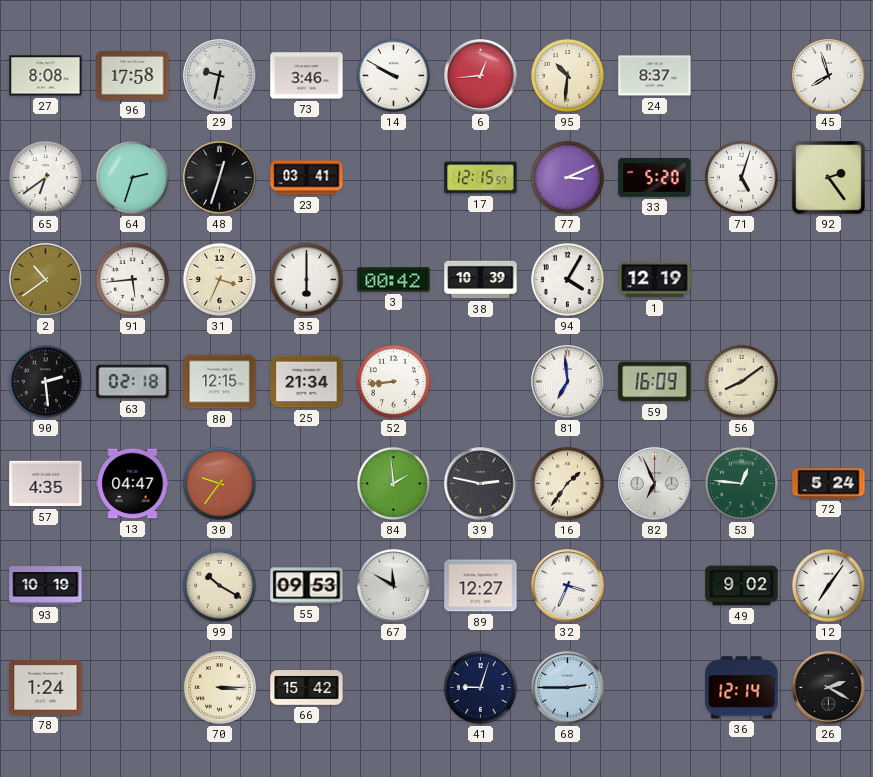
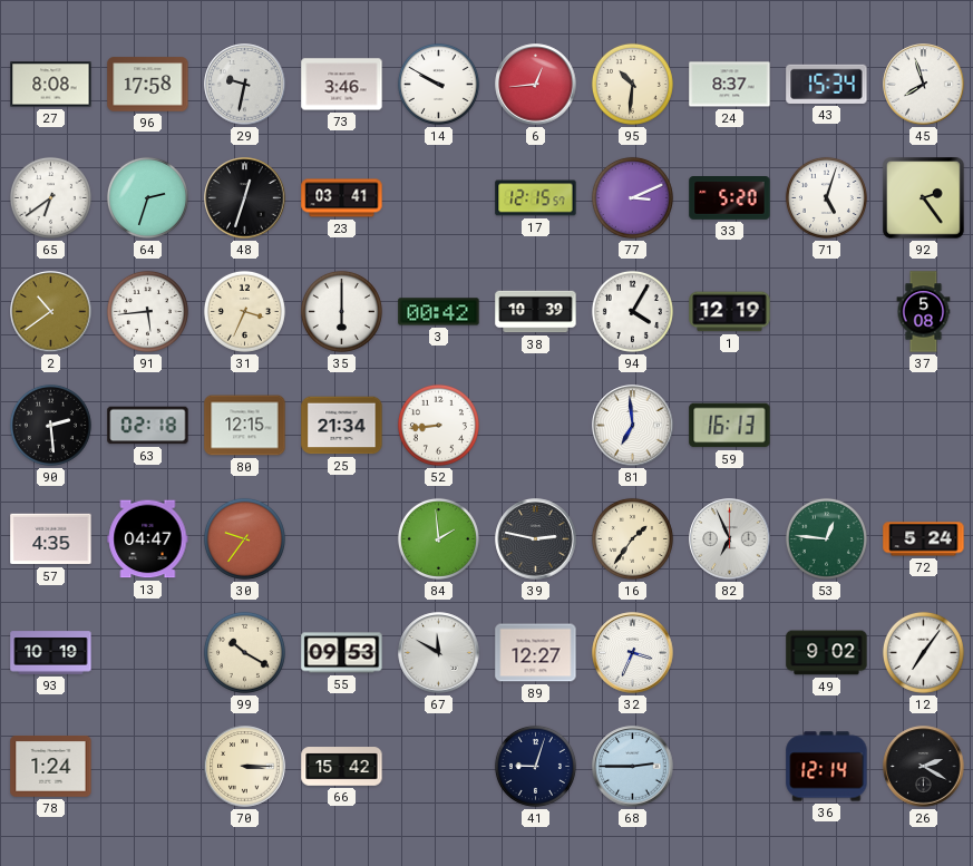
43: none -> 15:34 (827, 84)
37: none -> 5:08 (924, 312)
59: 16:09 -> 16:13 (730, 426)
56: 8:09 -> none (741, 381)
